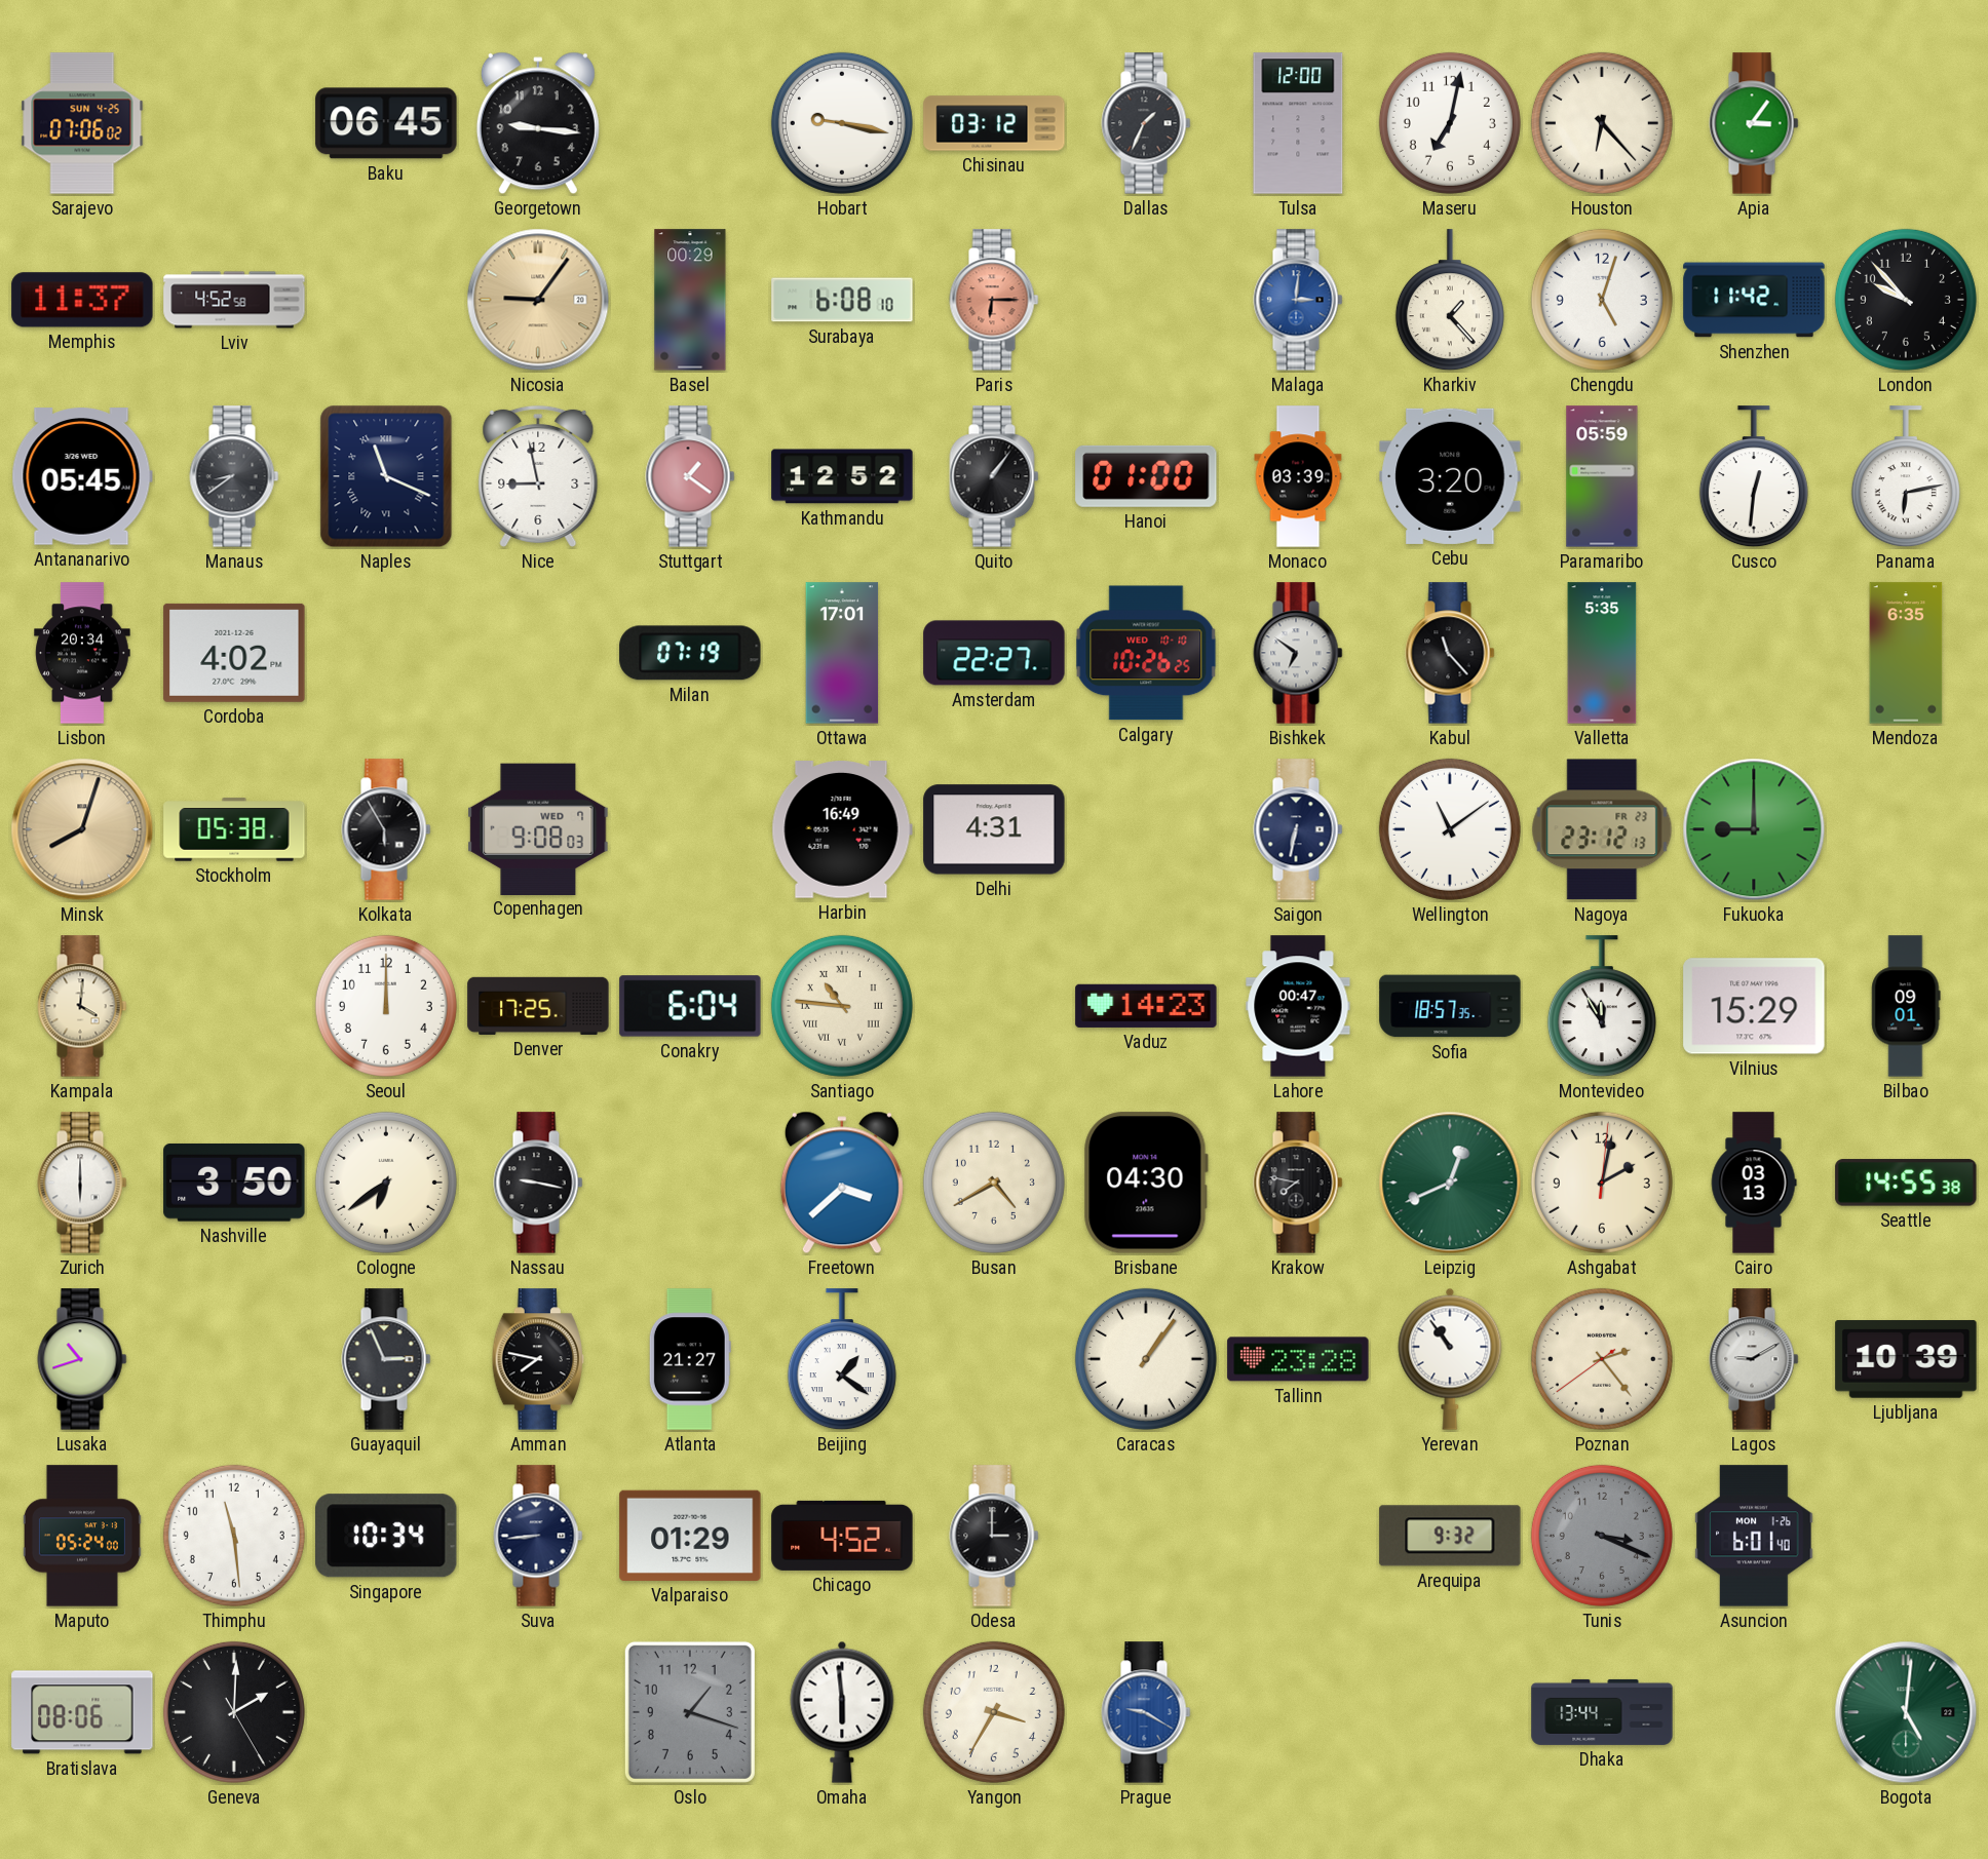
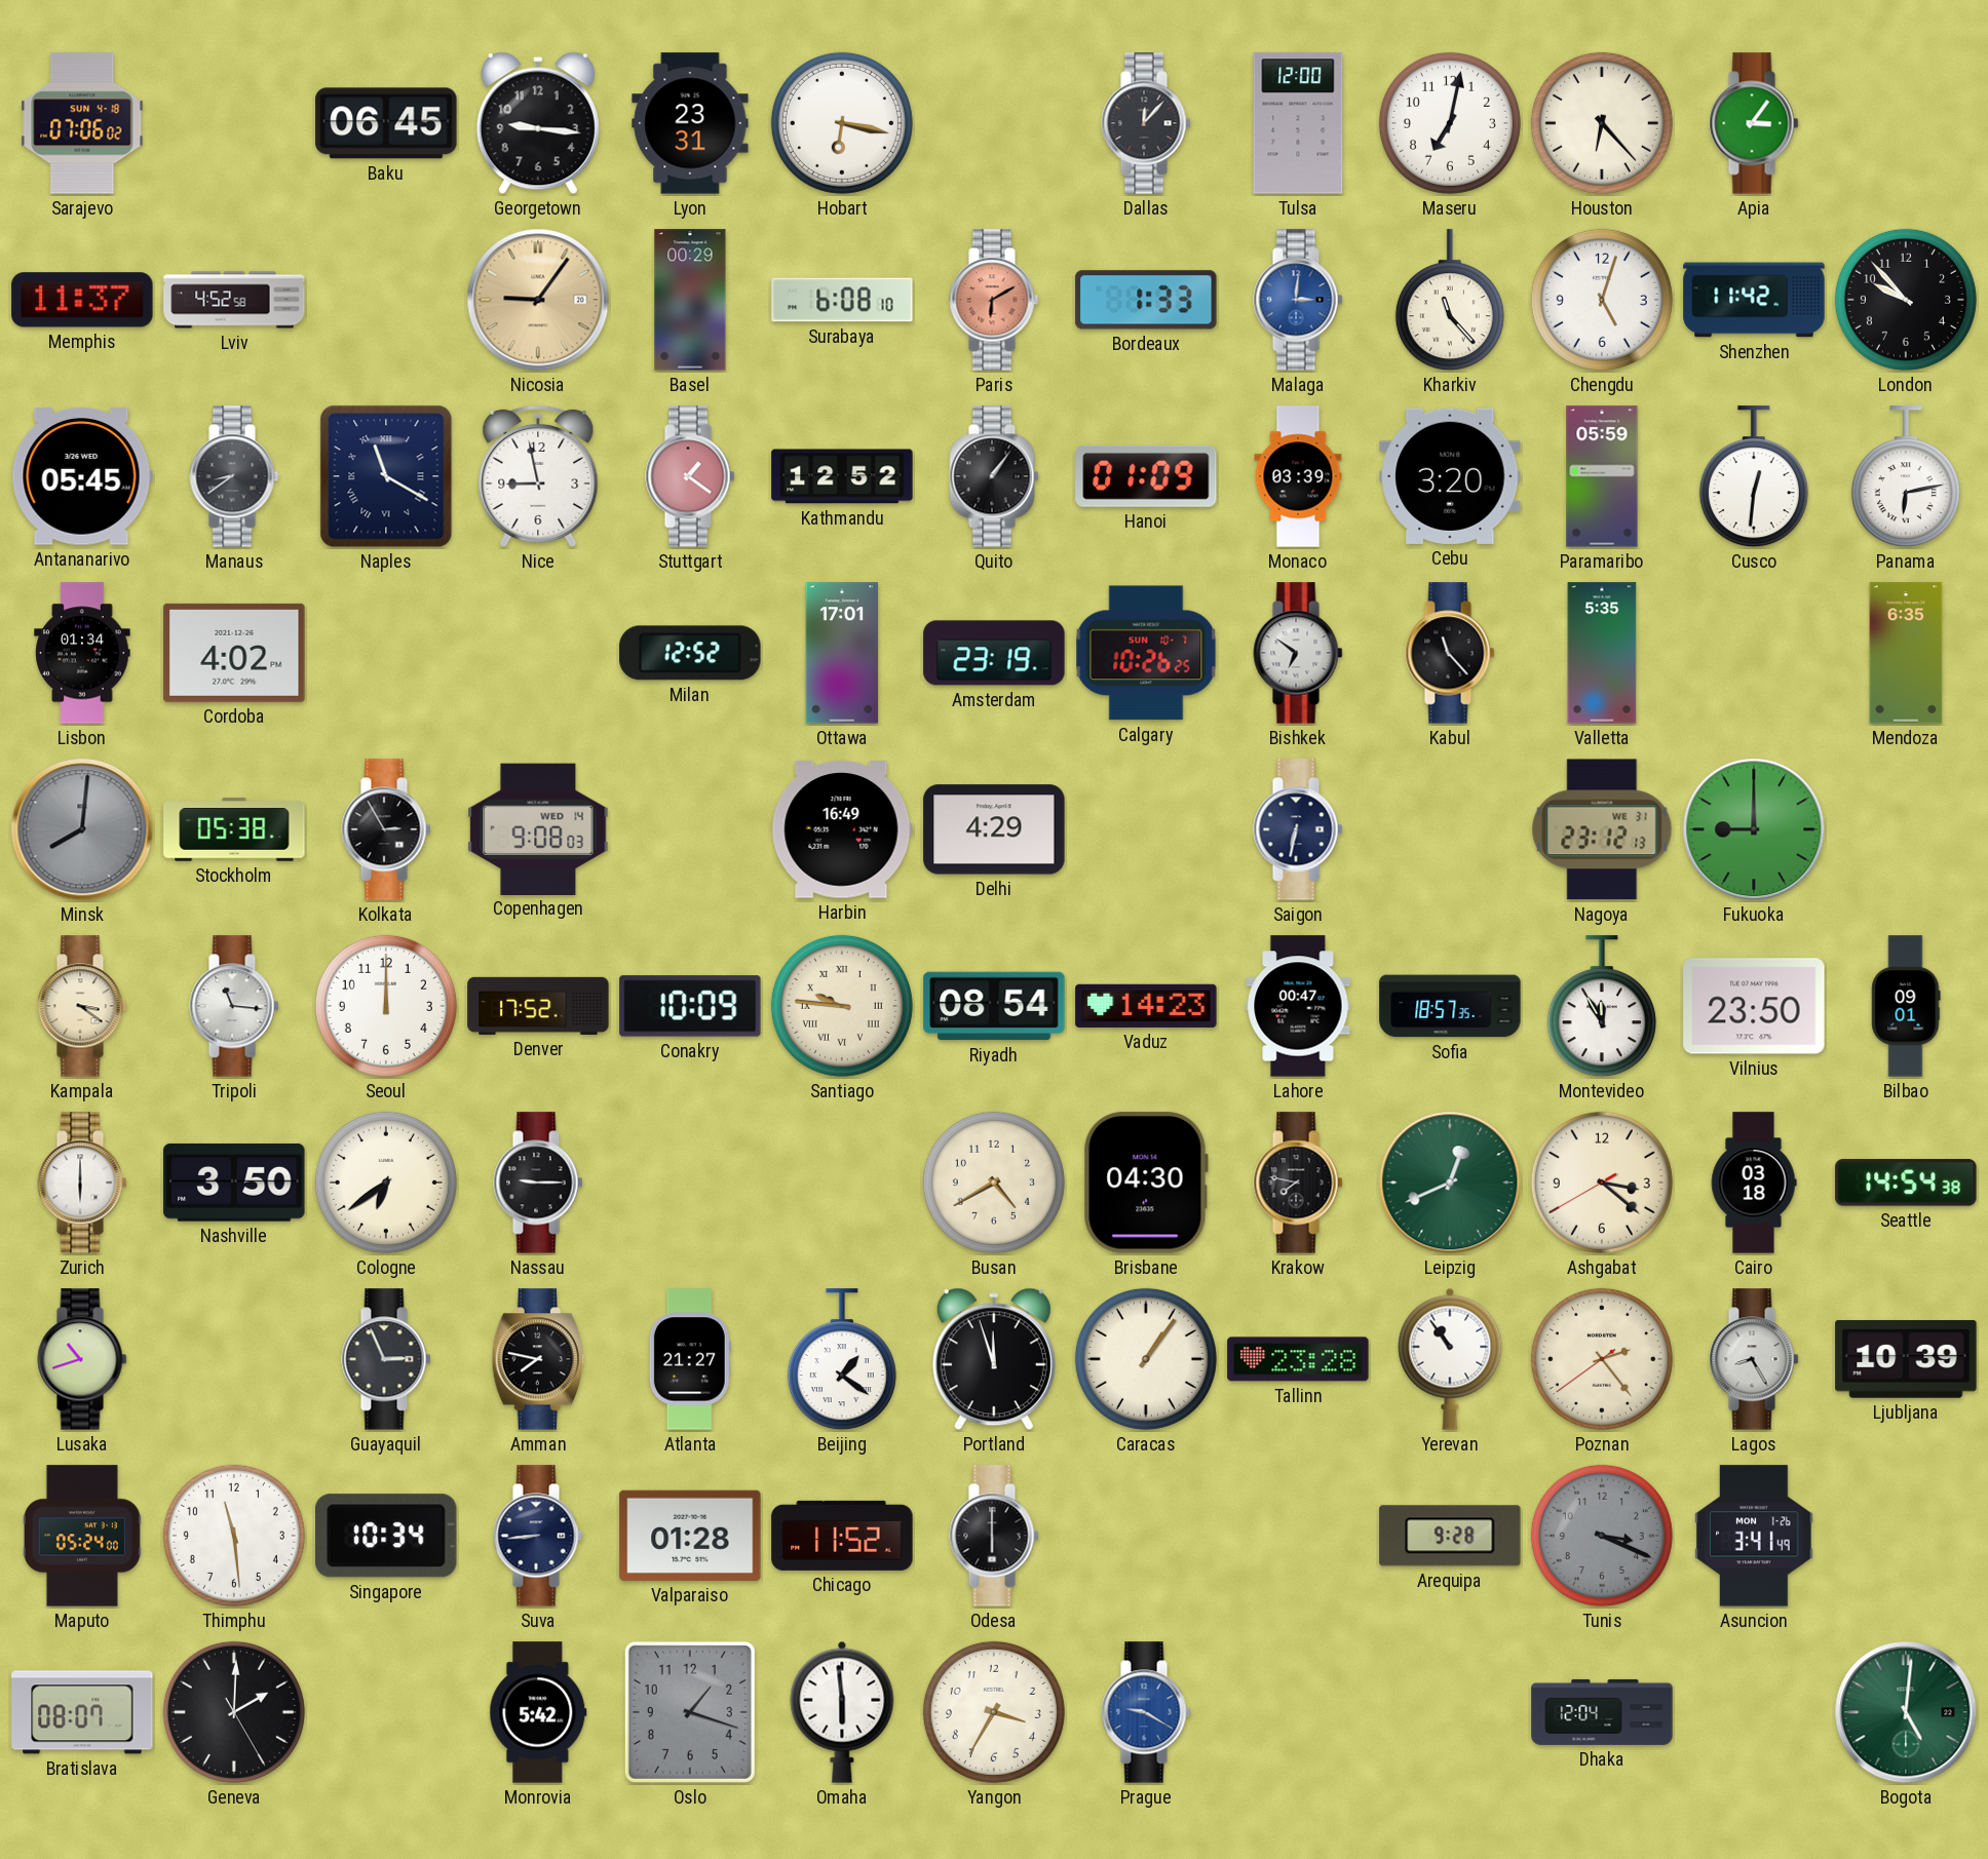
Sarajevo date: SUN 4-25 -> SUN 4-18 (82, 123)
Lyon: none -> 23:31 (690, 123)
Hobart: 9:17 -> 6:17 (842, 123)
Chisinau: 03:12 -> none (994, 123)
Dallas: 1:34 -> 12:07 (1146, 123)
Paris: 6:15 -> 6:10 (994, 300)
Bordeaux: none -> 1:33 (1146, 300)
Kharkiv: 1:23 -> 11:23 (1450, 301)
Naples: 11:19 -> 11:20 (386, 476)
Hanoi: 01:00 -> 01:09 (1146, 476)
Lisbon: 20:34 -> 01:34 (82, 653)
Milan: 07:19 -> 12:52 (690, 653)
Amsterdam: 22:27 -> 23:19 (994, 653)
Calgary date: WED 10-10 -> SUN 10-7 (1146, 653)
Minsk: 8:03 -> 8:01 (82, 829)
Minsk dial: champagne -> grey (82, 829)
Kolkata: 5:55 -> 2:55 (386, 829)
Copenhagen date: WED 7 -> WED 14 (538, 828)
Delhi: 4:31 -> 4:29 (994, 829)
Wellington: 11:09 -> none (1450, 829)
Nagoya date: FR 23 -> WE 31 (1602, 829)
Kampala: 4:01 -> 3:21 (82, 1006)
Tripoli: none -> 11:16 (234, 1006)
Denver: 17:25 -> 17:52 (538, 1006)
Conakry: 6:04 -> 10:09 (690, 1006)
Santiago: 10:46 -> 9:46 (842, 1006)
Riyadh: none -> 08:54 (994, 1006)
Vilnius: 15:29 -> 23:50 (1754, 1006)
Nassau: 9:17 -> 9:15 (538, 1183)
Freetown: 3:38 -> none (842, 1183)
Ashgabat: 2:02 -> 3:21 (1602, 1183)
Cairo: 03:13 -> 03:18 (1754, 1183)
Seattle: 14:55 -> 14:54 (1906, 1183)
Portland: none -> 11:57 (994, 1359)
Lagos: 9:10 -> 8:25 (1754, 1359)
Valparaiso: 01:29 -> 01:28 (690, 1536)
Chicago: 4:52 -> 11:52 (842, 1536)
Odesa: 3:00 -> 6:00 (994, 1536)
Arequipa: 9:32 -> 9:28 (1450, 1536)
Asuncion: 6:01 -> 3:41 (1754, 1536)
Bratislava: 08:06 -> 08:07 (82, 1712)
Monrovia: none -> 5:42 (538, 1712)
Dhaka: 13:44 -> 12:04 (1602, 1712)
